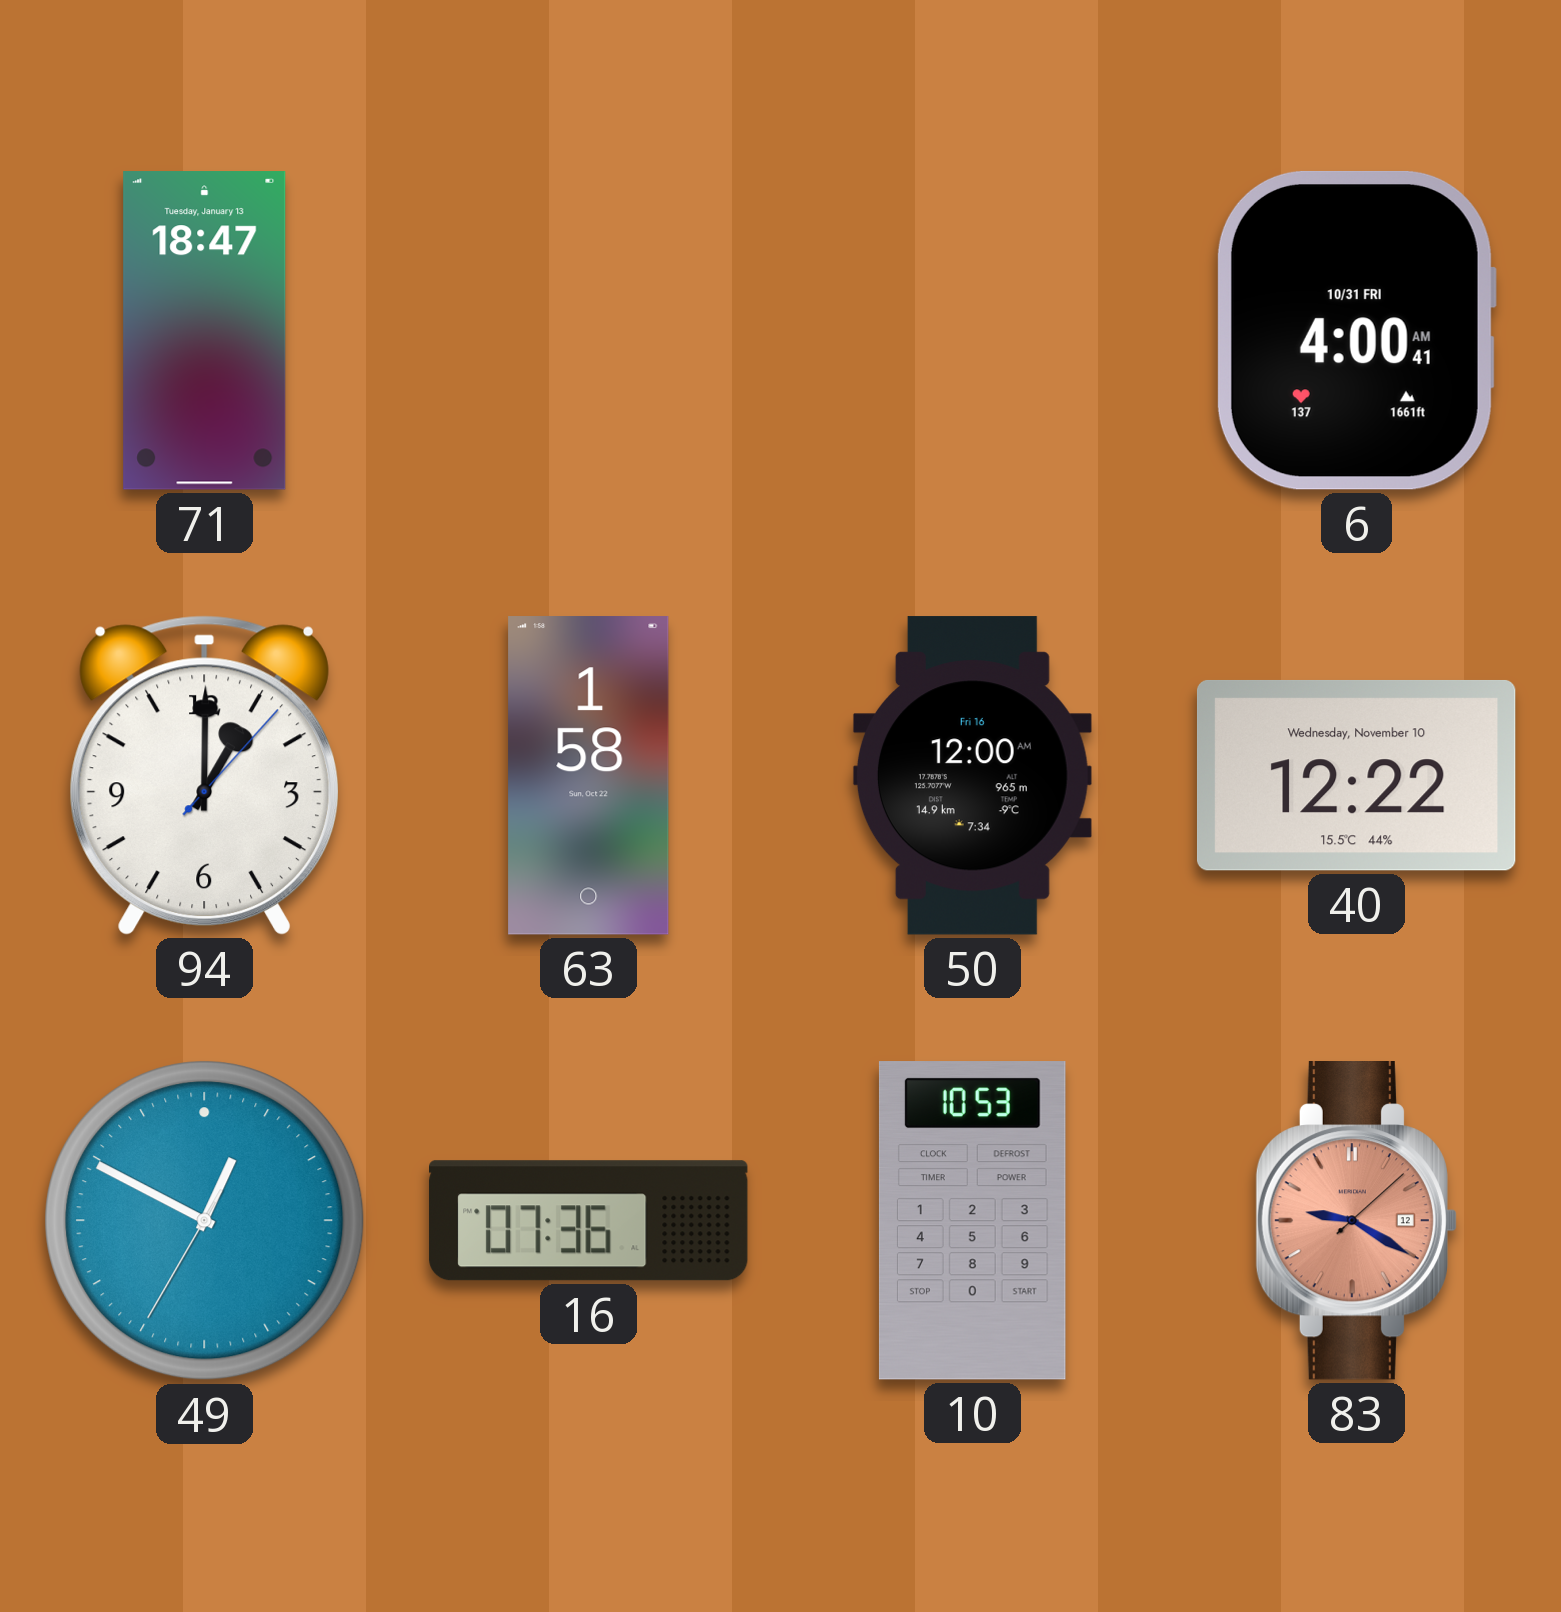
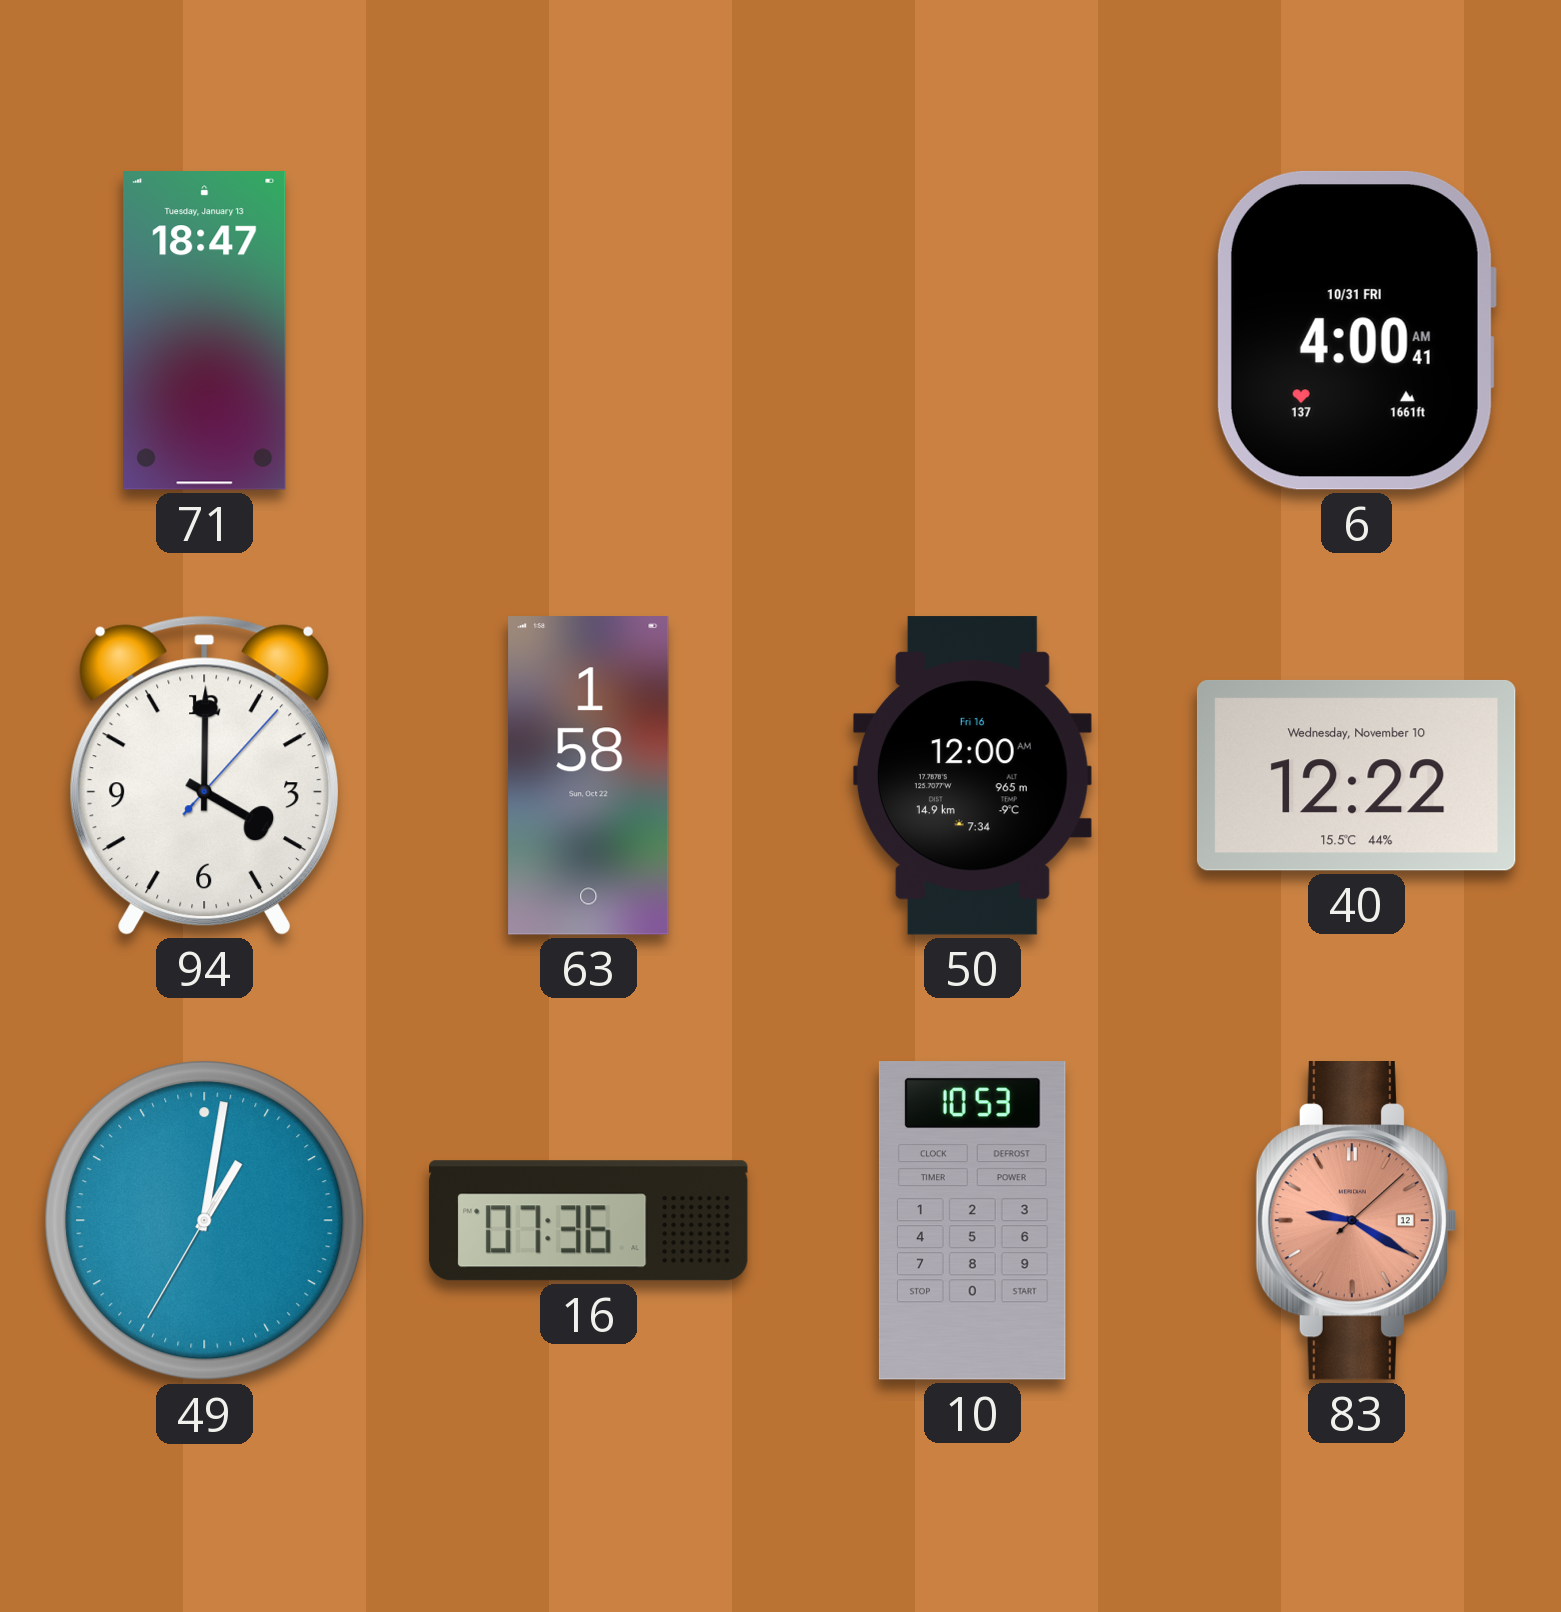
94: 1:00 -> 4:00 (204, 775)
49: 12:49 -> 1:01 (205, 1221)
